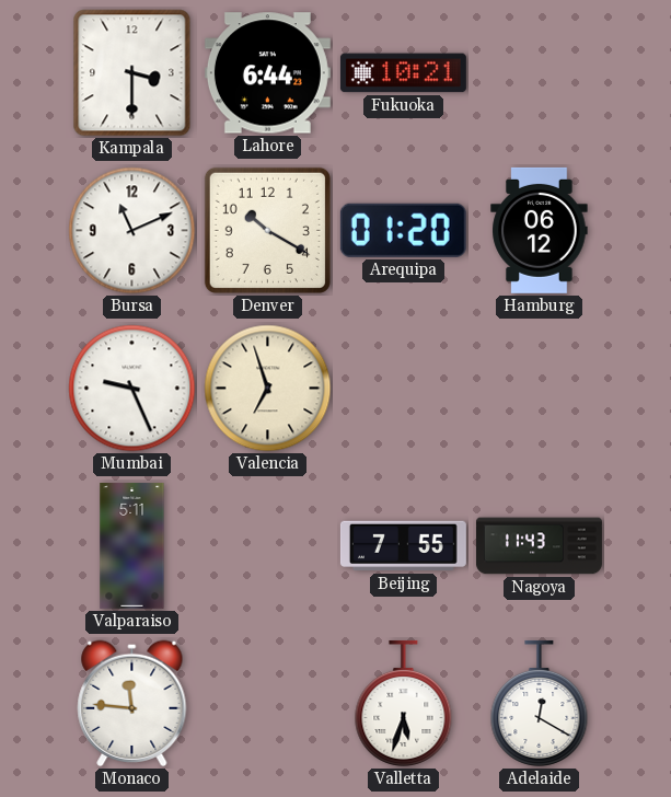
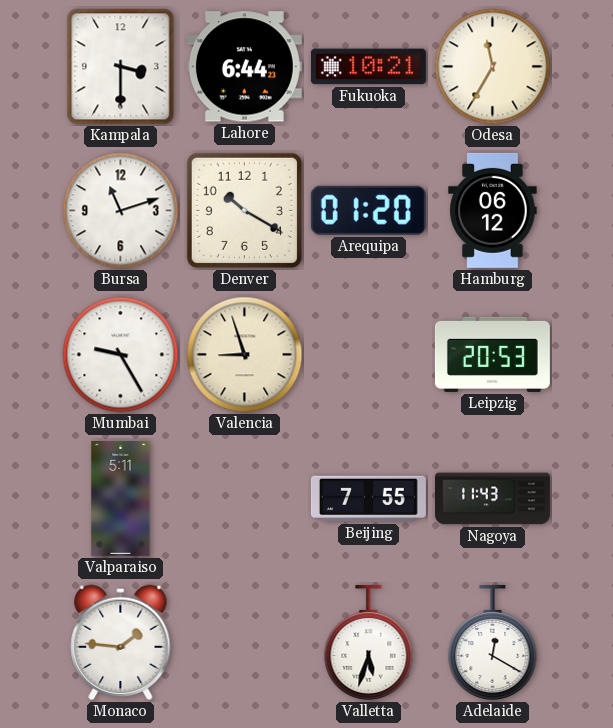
Odesa: none -> 11:35 (493, 67)
Bursa: 11:11 -> 11:12 (121, 211)
Mumbai: 9:26 -> 9:25 (121, 355)
Valencia: 6:57 -> 8:57 (245, 355)
Leipzig: none -> 20:53 (492, 354)
Monaco: 11:46 -> 1:46 (121, 642)
